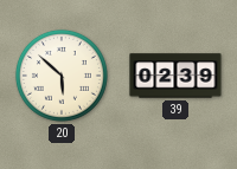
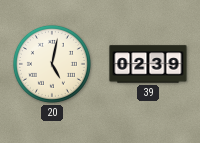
20: 5:52 -> 5:02 (52, 64)
